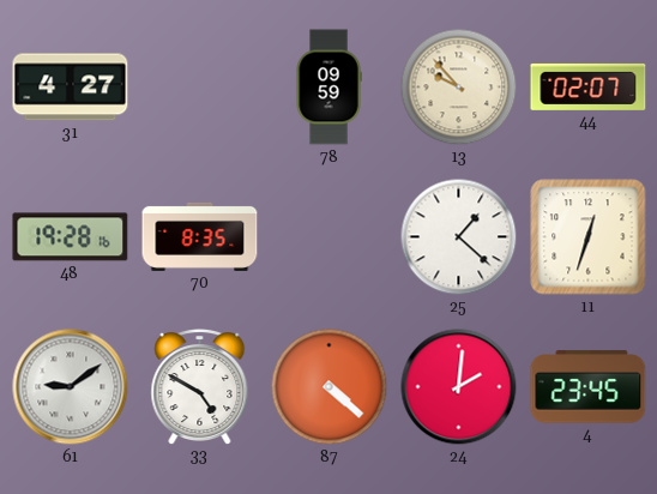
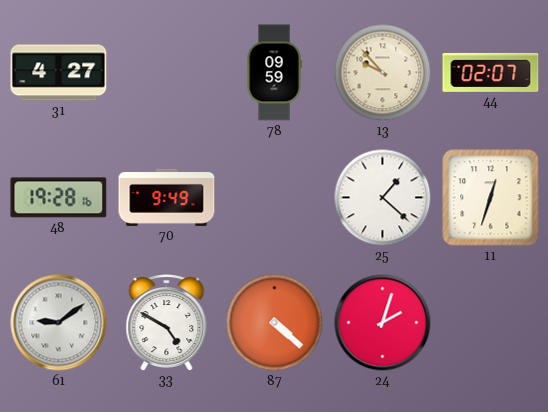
70: 8:35 -> 9:49 (167, 197)
24: 2:01 -> 2:03 (383, 323)
4: 23:45 -> none (589, 387)
